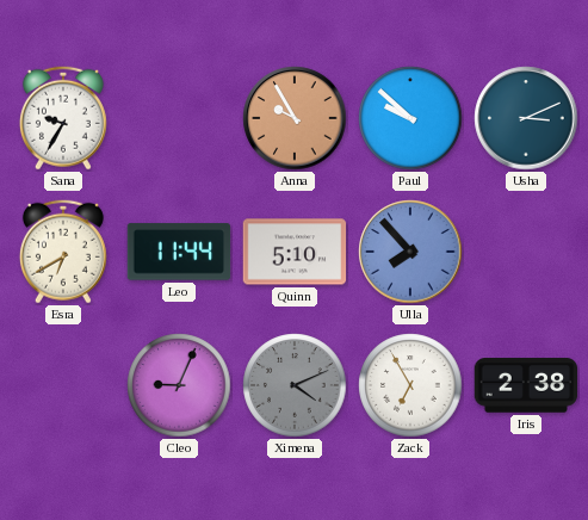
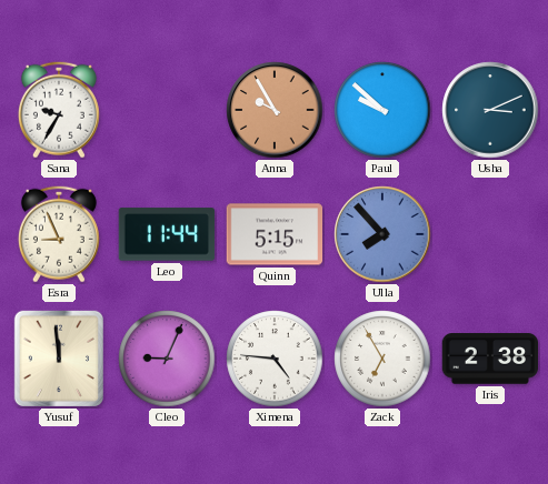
Esra: 6:40 -> 8:56 (59, 234)
Quinn: 5:10 -> 5:15 (275, 234)
Yusuf: none -> 11:59 (58, 357)
Ximena: 4:11 -> 4:46 (275, 359)
Ximena dial: grey -> white (275, 359)
